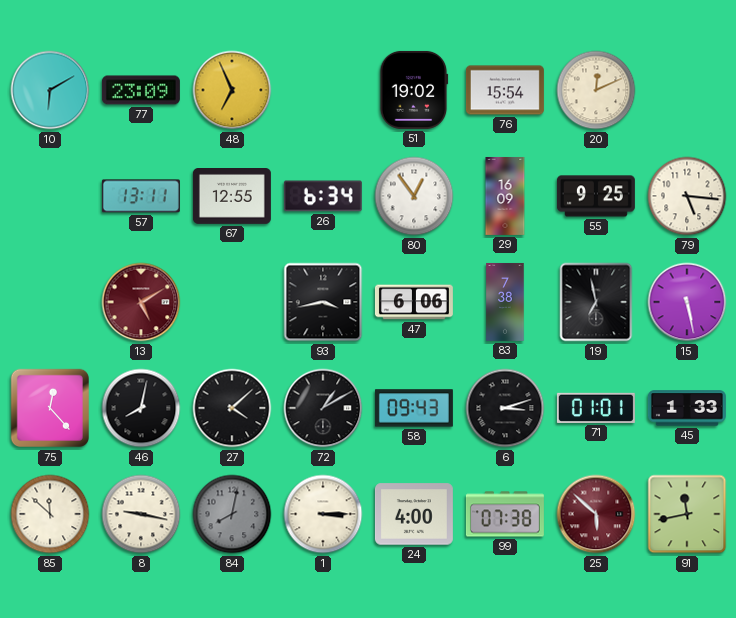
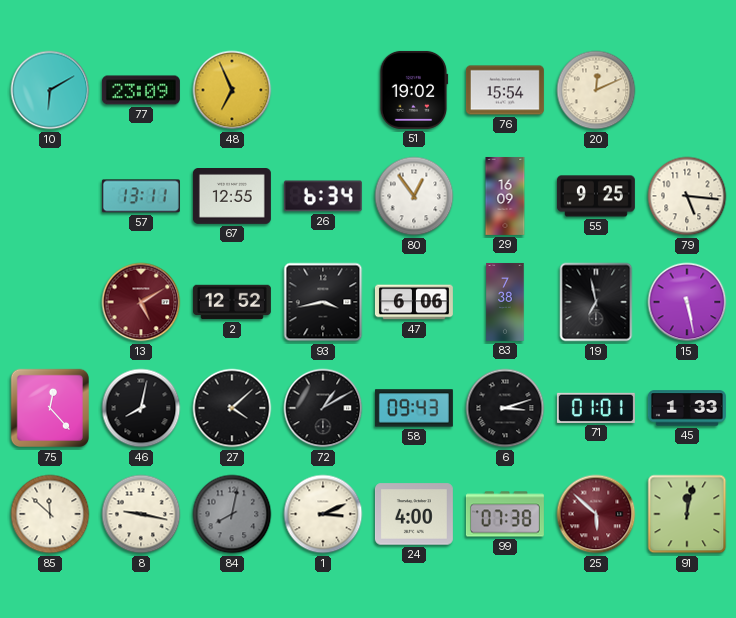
2: none -> 12:52 (232, 302)
1: 3:15 -> 3:11 (323, 514)
91: 11:43 -> 12:02 (687, 514)
